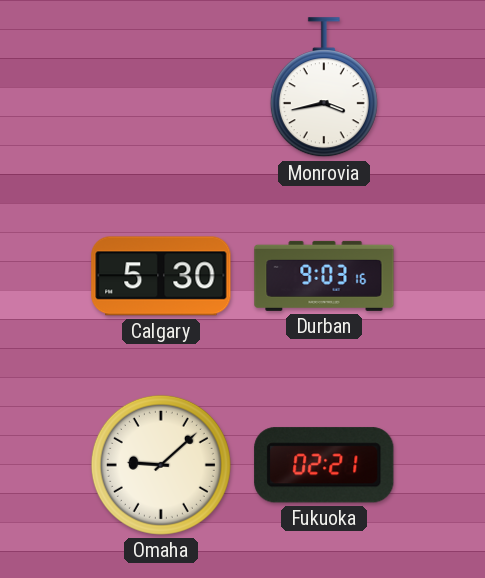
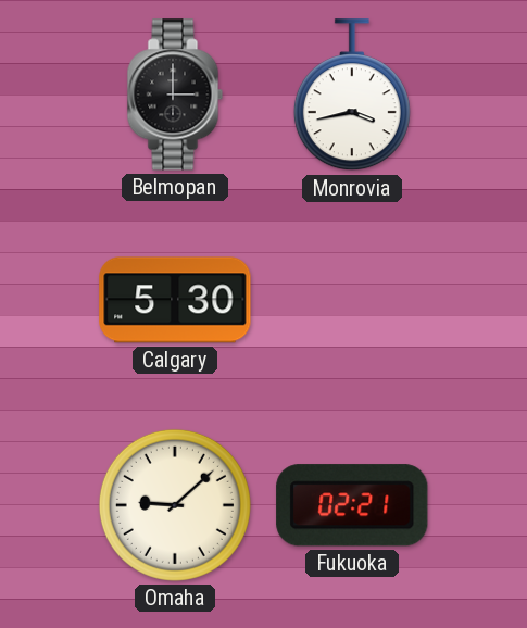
Belmopan: none -> 3:00 (175, 95)
Durban: 9:03 -> none (324, 276)
